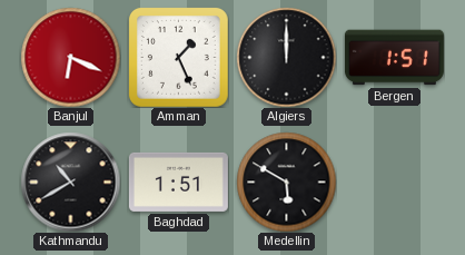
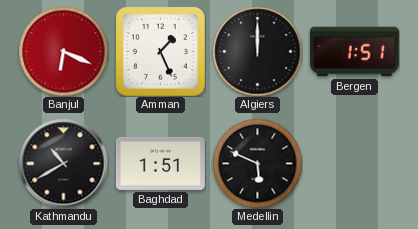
Medellin: 5:50 -> 5:49 (257, 163)
